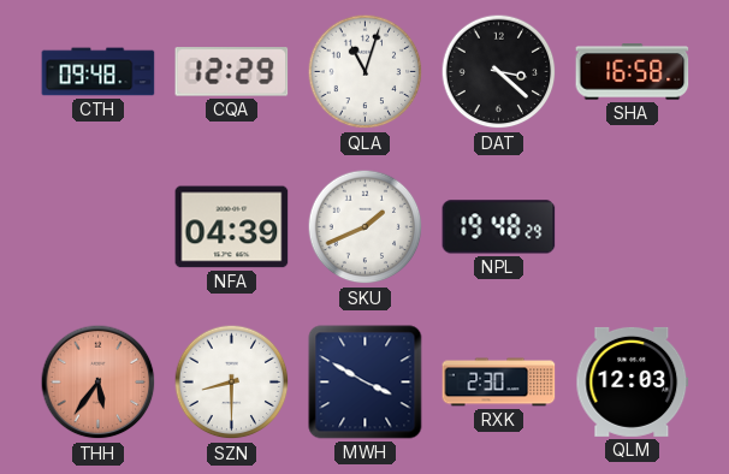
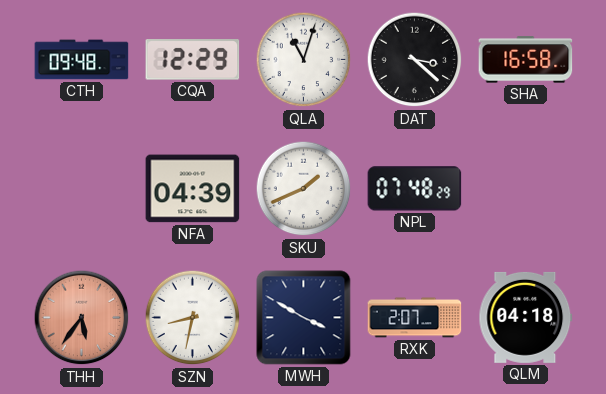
NPL: 19:48 -> 07:48 (415, 189)
SZN: 8:30 -> 8:32 (193, 318)
RXK: 2:30 -> 2:07 (415, 318)
QLM: 12:03 -> 04:18 (526, 317)
